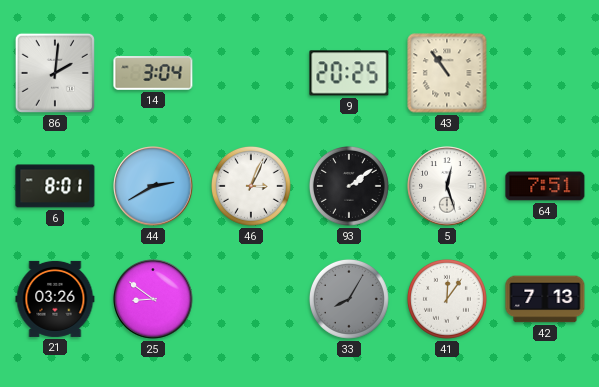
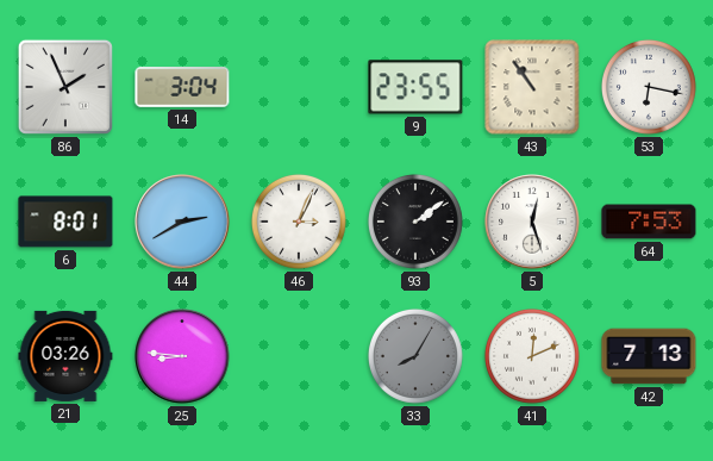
86: 2:01 -> 1:56 (65, 87)
9: 20:25 -> 23:55 (415, 87)
53: none -> 6:17 (649, 87)
64: 7:51 -> 7:53 (649, 222)
25: 8:51 -> 8:46 (182, 356)
41: 12:06 -> 12:11 (532, 356)
